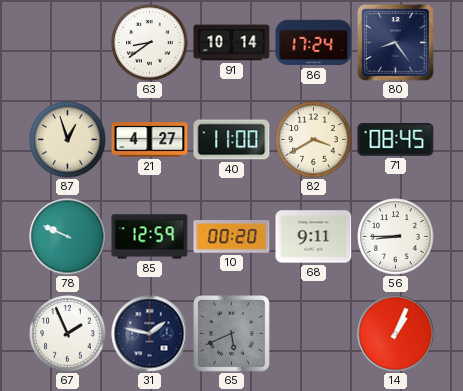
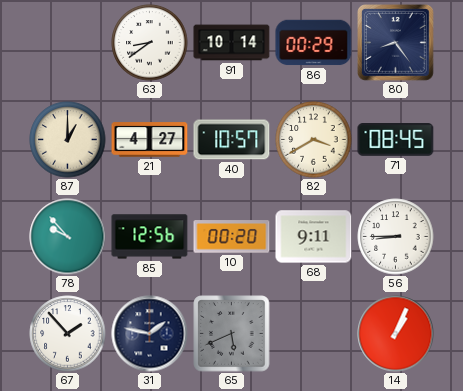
86: 17:24 -> 00:29 (314, 43)
87: 12:57 -> 1:00 (68, 140)
40: 11:00 -> 10:57 (232, 140)
78: 9:49 -> 9:53 (68, 237)
85: 12:59 -> 12:56 (150, 237)
67: 1:56 -> 1:53 (68, 334)
